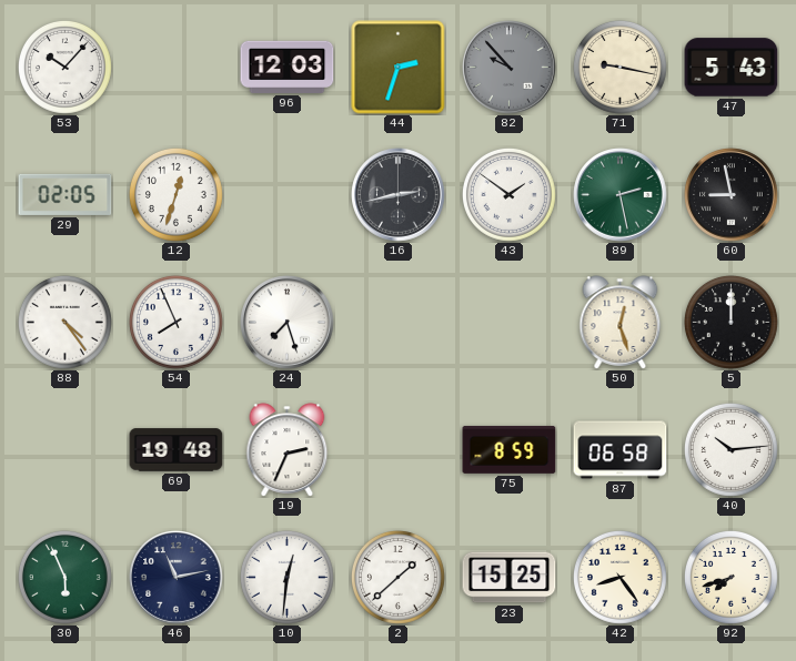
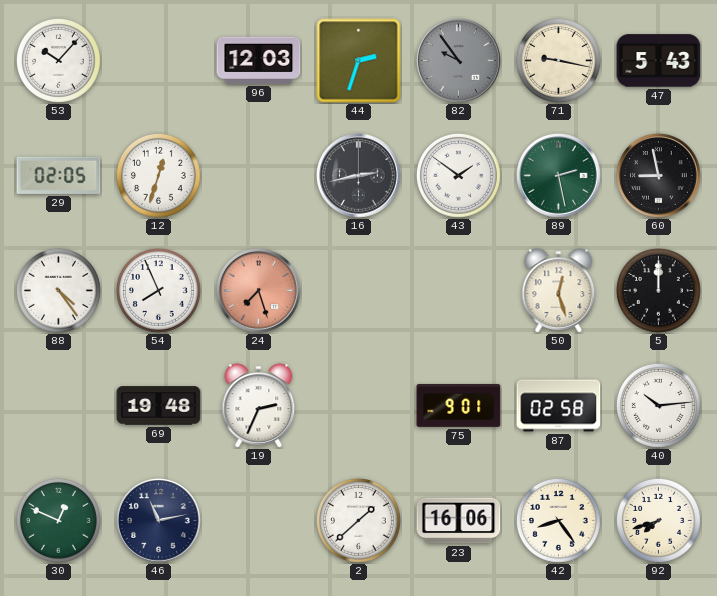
82: 9:53 -> 9:54 (459, 61)
24 dial: white -> salmon (259, 291)
75: 8:59 -> 9:01 (459, 405)
87: 06:58 -> 02:58 (559, 406)
30: 5:56 -> 12:49 (58, 520)
10: 12:31 -> none (286, 577)
23: 15:25 -> 16:06 (459, 521)
